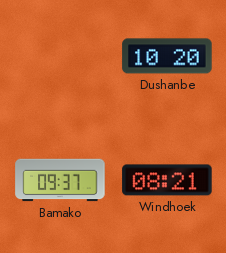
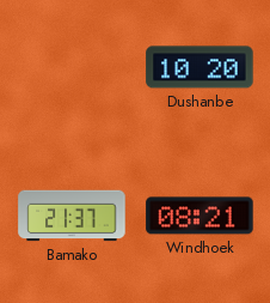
Bamako: 09:37 -> 21:37 (72, 216)
